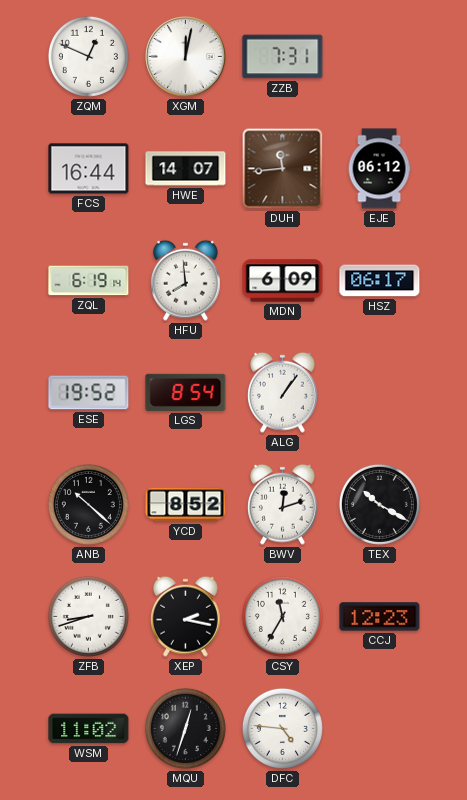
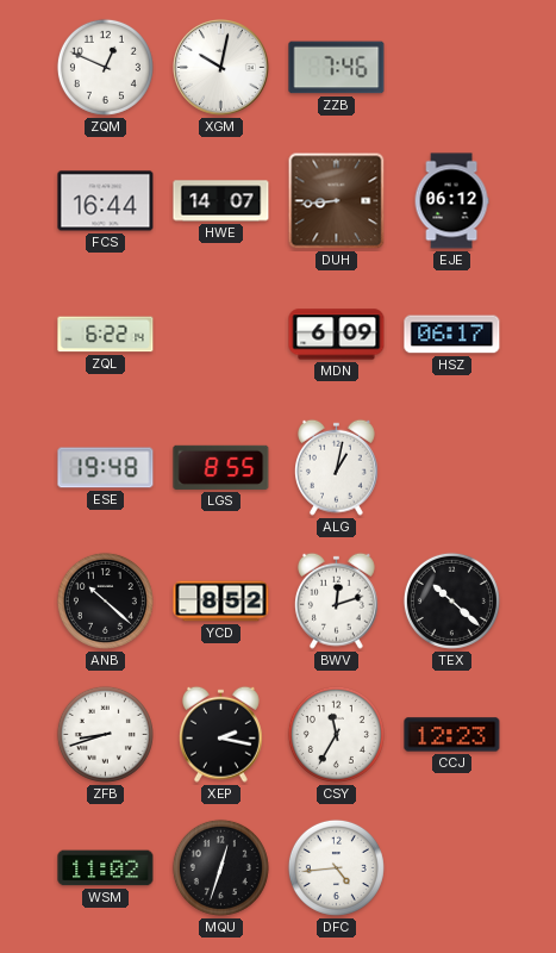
XGM: 12:02 -> 10:02 (221, 68)
ZZB: 7:31 -> 7:46 (337, 68)
DUH: 11:44 -> 8:44 (337, 201)
ZQL: 6:19 -> 6:22 (106, 335)
HFU: 7:59 -> none (185, 280)
ESE: 19:52 -> 19:48 (106, 468)
LGS: 8:54 -> 8:55 (221, 467)
ALG: 1:06 -> 1:02 (336, 467)
TEX: 10:20 -> 10:22 (451, 600)
DFC: 4:46 -> 4:44 (336, 867)
